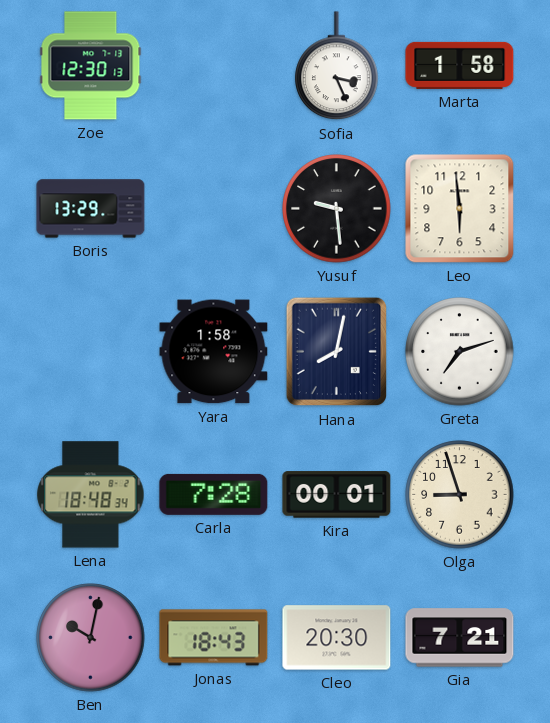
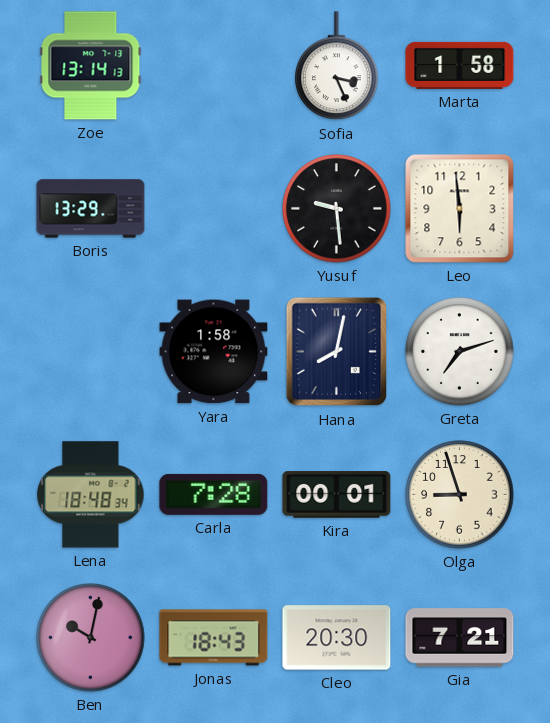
Zoe: 12:30 -> 13:14 (91, 66)
